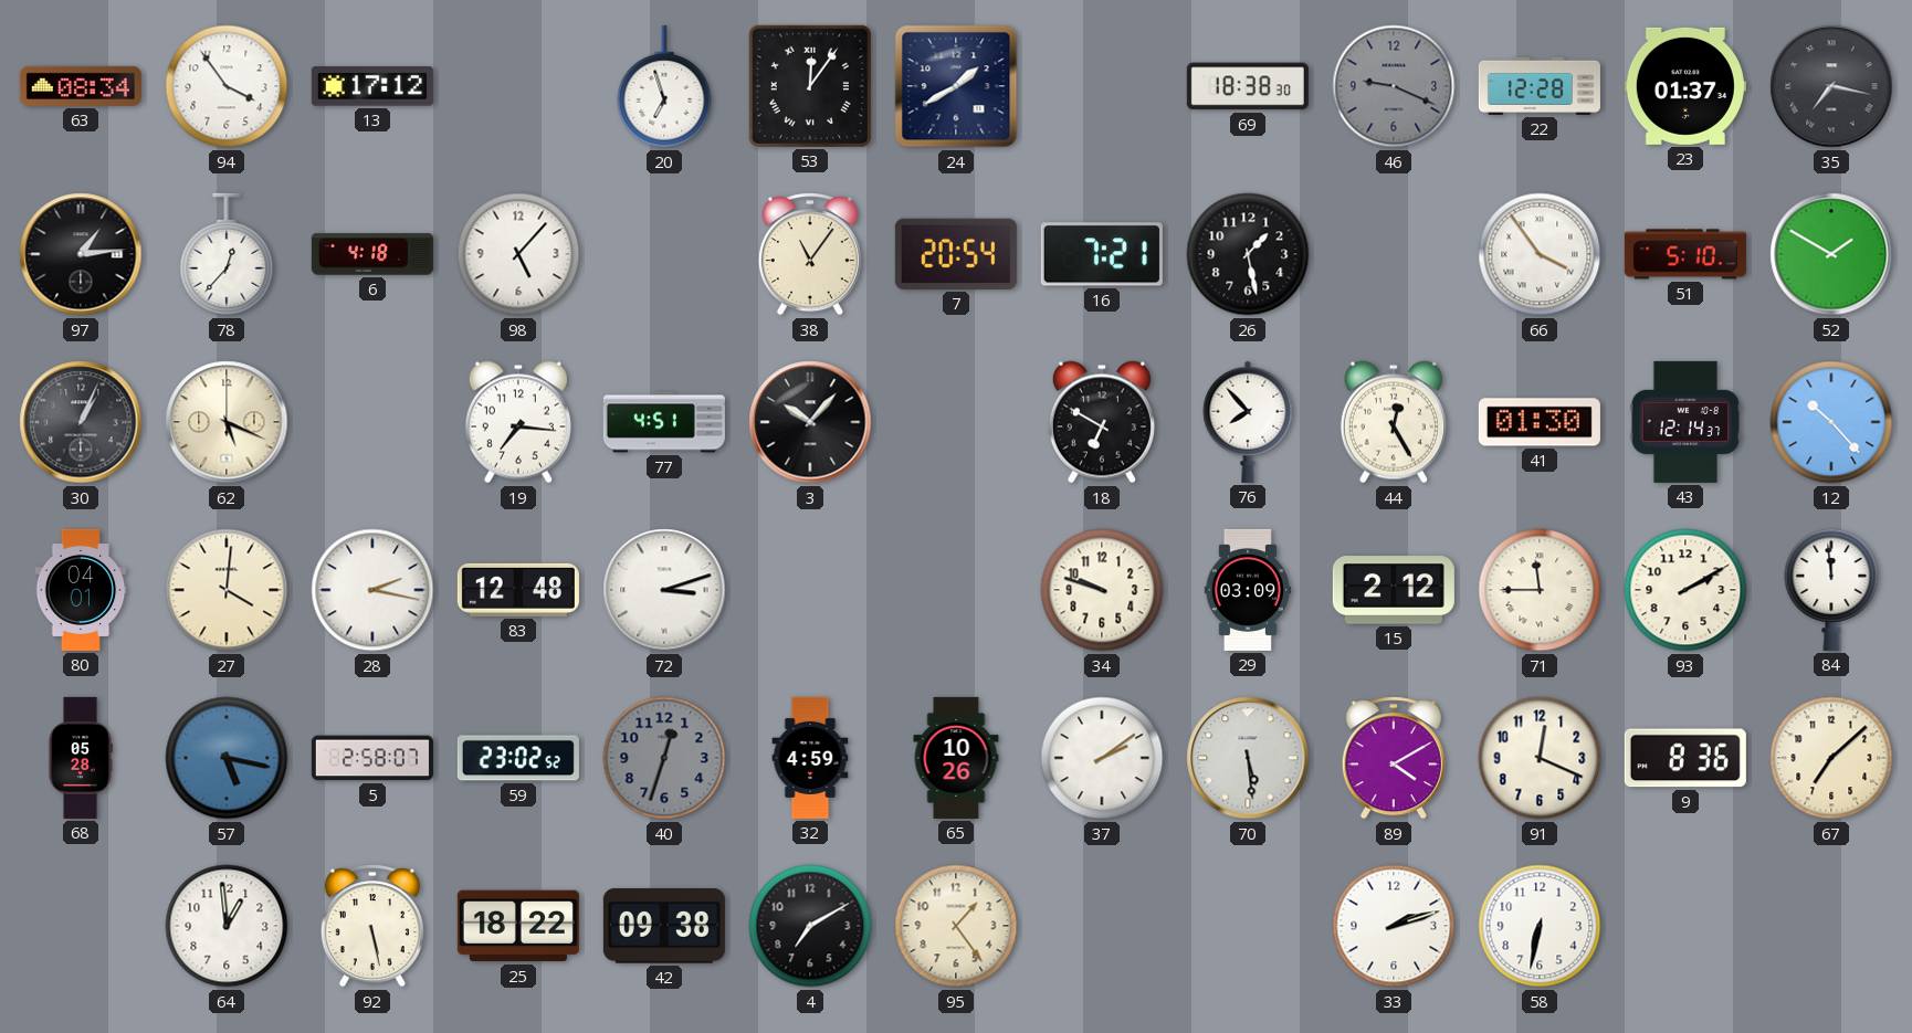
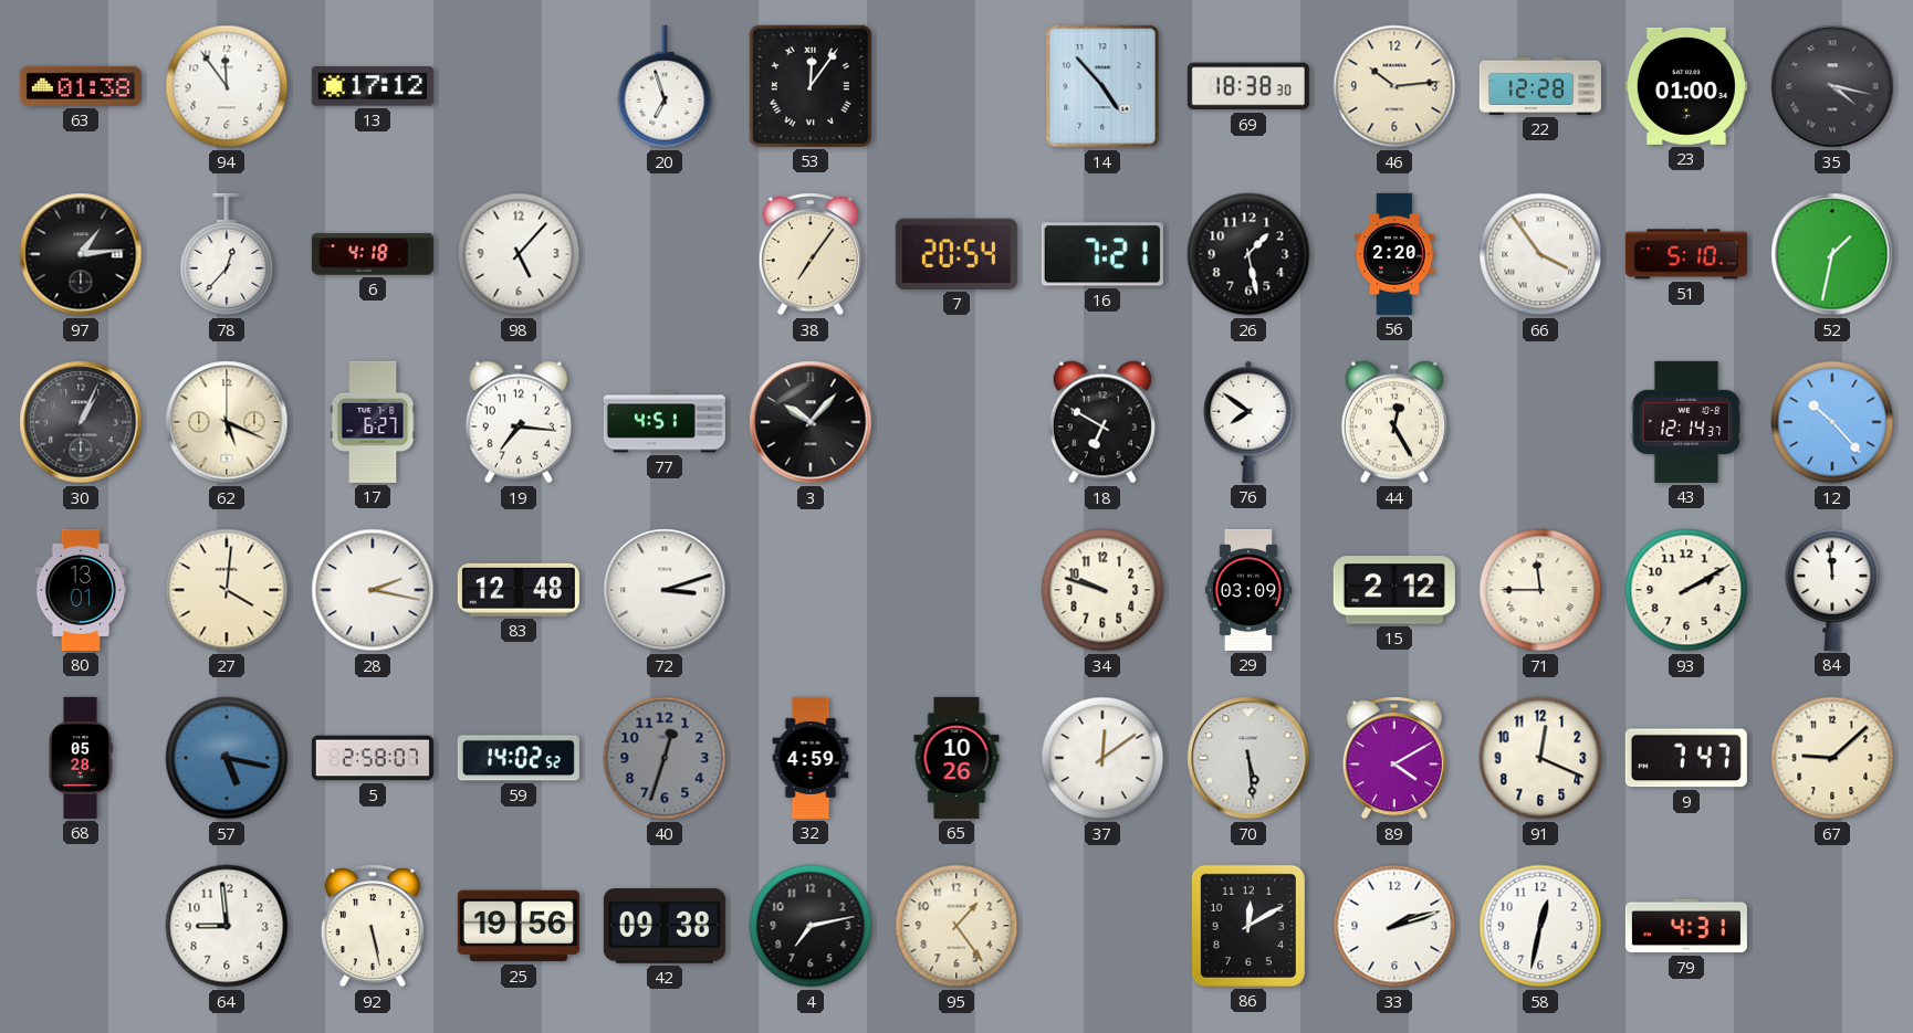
63: 08:34 -> 01:38 (81, 86)
94: 3:54 -> 11:54 (227, 86)
24: 1:40 -> none (956, 86)
14: none -> 4:53 (1102, 86)
46: 9:19 -> 10:14 (1394, 86)
46 dial: grey -> cream (1394, 86)
23: 01:37 -> 01:00 (1686, 86)
35: 7:17 -> 4:17 (1832, 86)
38: 11:06 -> 7:06 (811, 254)
56: none -> 2:20 (1394, 254)
52: 1:50 -> 1:32 (1832, 254)
17: none -> 6:27 (373, 422)
76: 7:53 -> 7:51 (1248, 422)
41: 01:30 -> none (1540, 422)
80: 04:01 -> 13:01 (81, 590)
59: 23:02 -> 14:02 (519, 758)
37: 2:09 -> 12:09 (1102, 758)
9: 8:36 -> 7:47 (1686, 758)
67: 7:08 -> 9:08 (1832, 758)
64: 12:59 -> 8:59 (227, 926)
25: 18:22 -> 19:56 (519, 926)
4: 7:10 -> 7:13 (811, 926)
86: none -> 12:10 (1248, 926)
58: 6:32 -> 12:32 (1540, 926)
79: none -> 4:31 (1686, 926)
